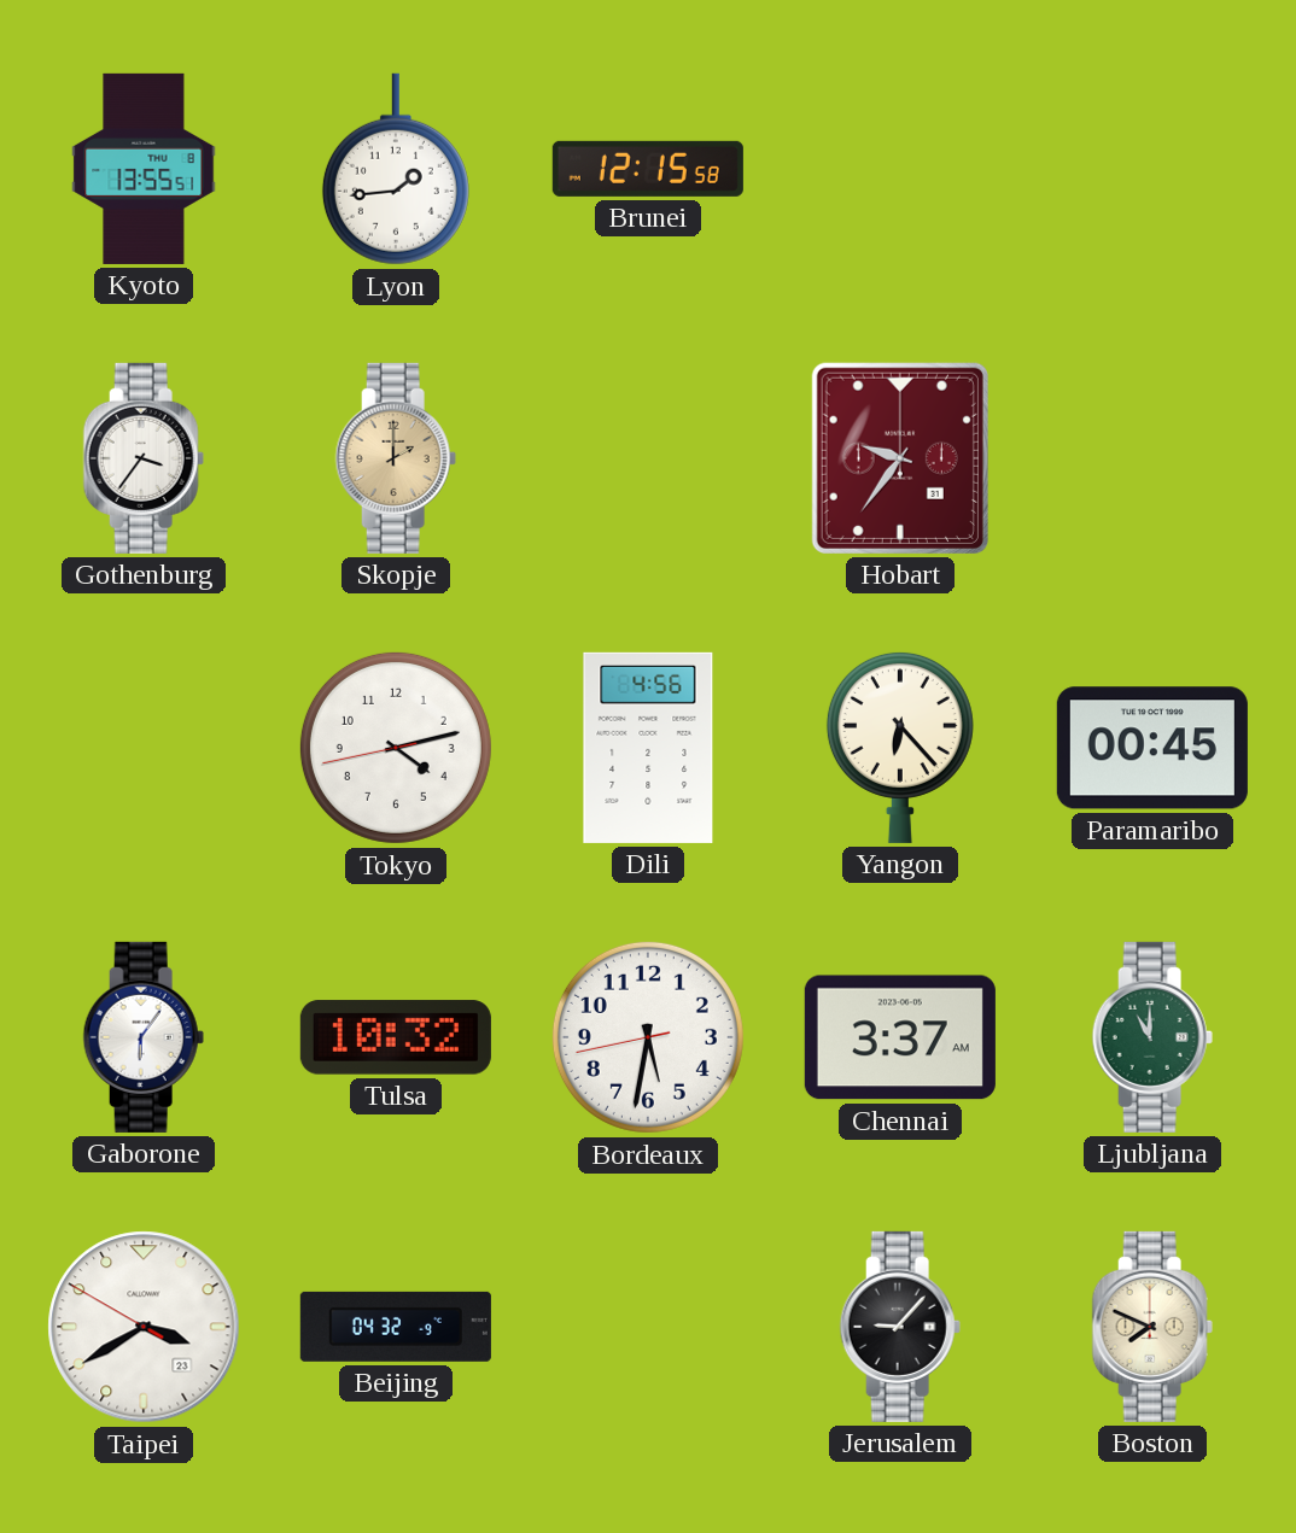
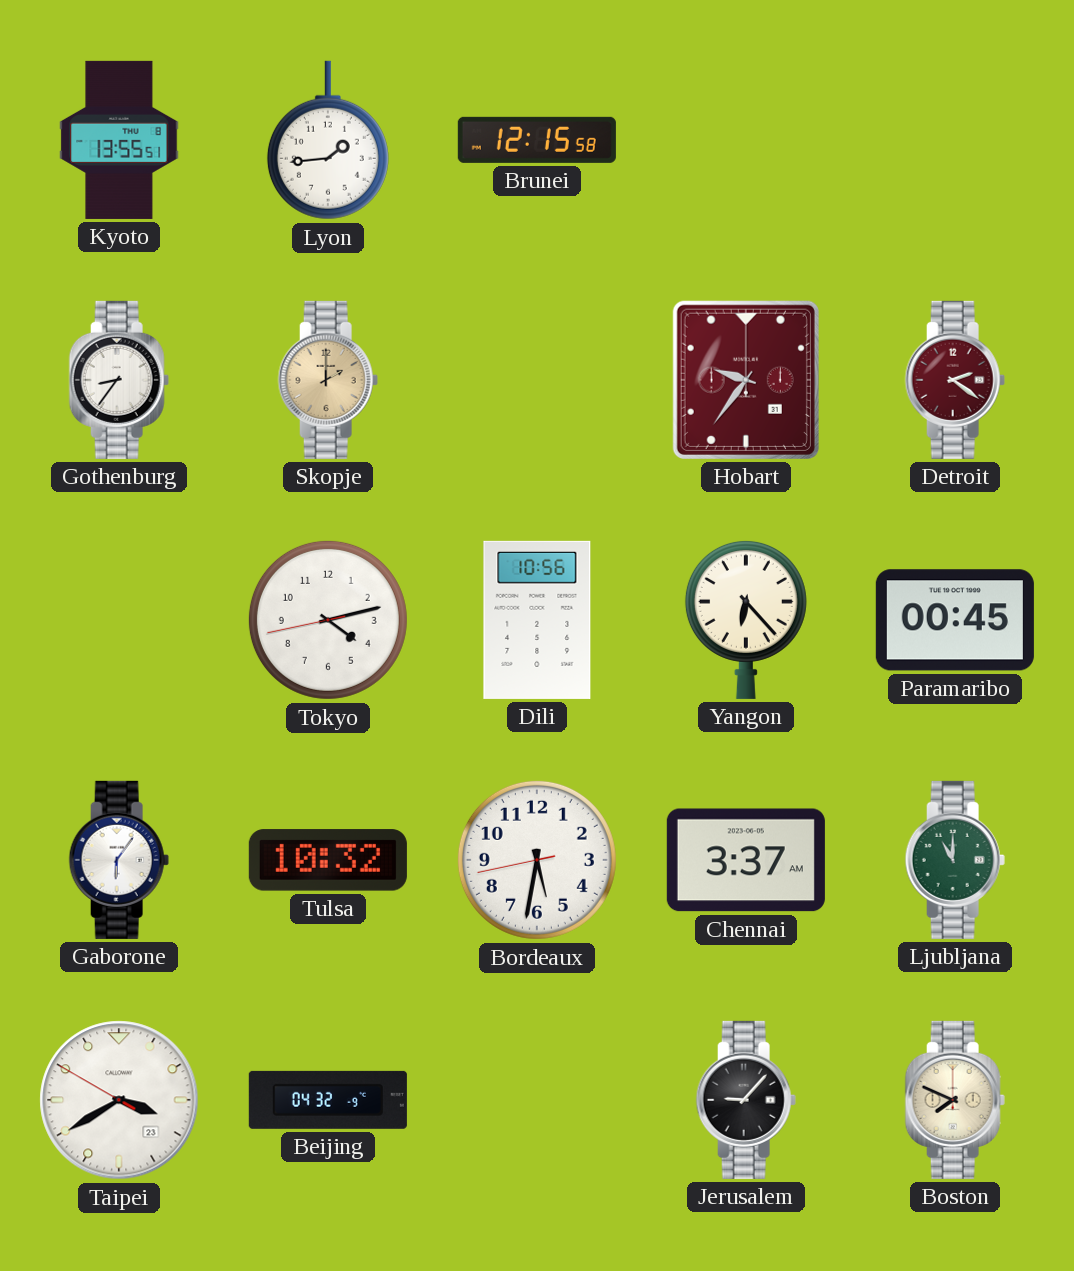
Gothenburg: 3:36 -> 8:36 (119, 380)
Detroit: none -> 2:21 (955, 380)
Dili: 4:56 -> 10:56 (537, 620)
